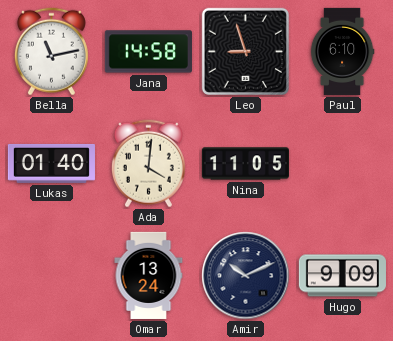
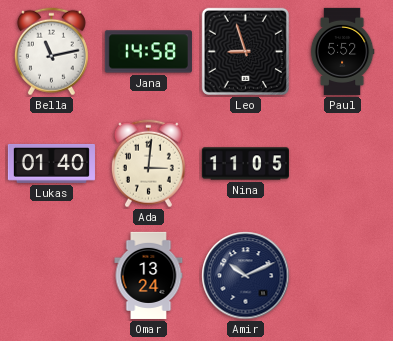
Paul: 6:10 -> 5:52 (342, 51)
Ada: 4:01 -> 3:01 (148, 164)
Hugo: 9:09 -> none (342, 276)
